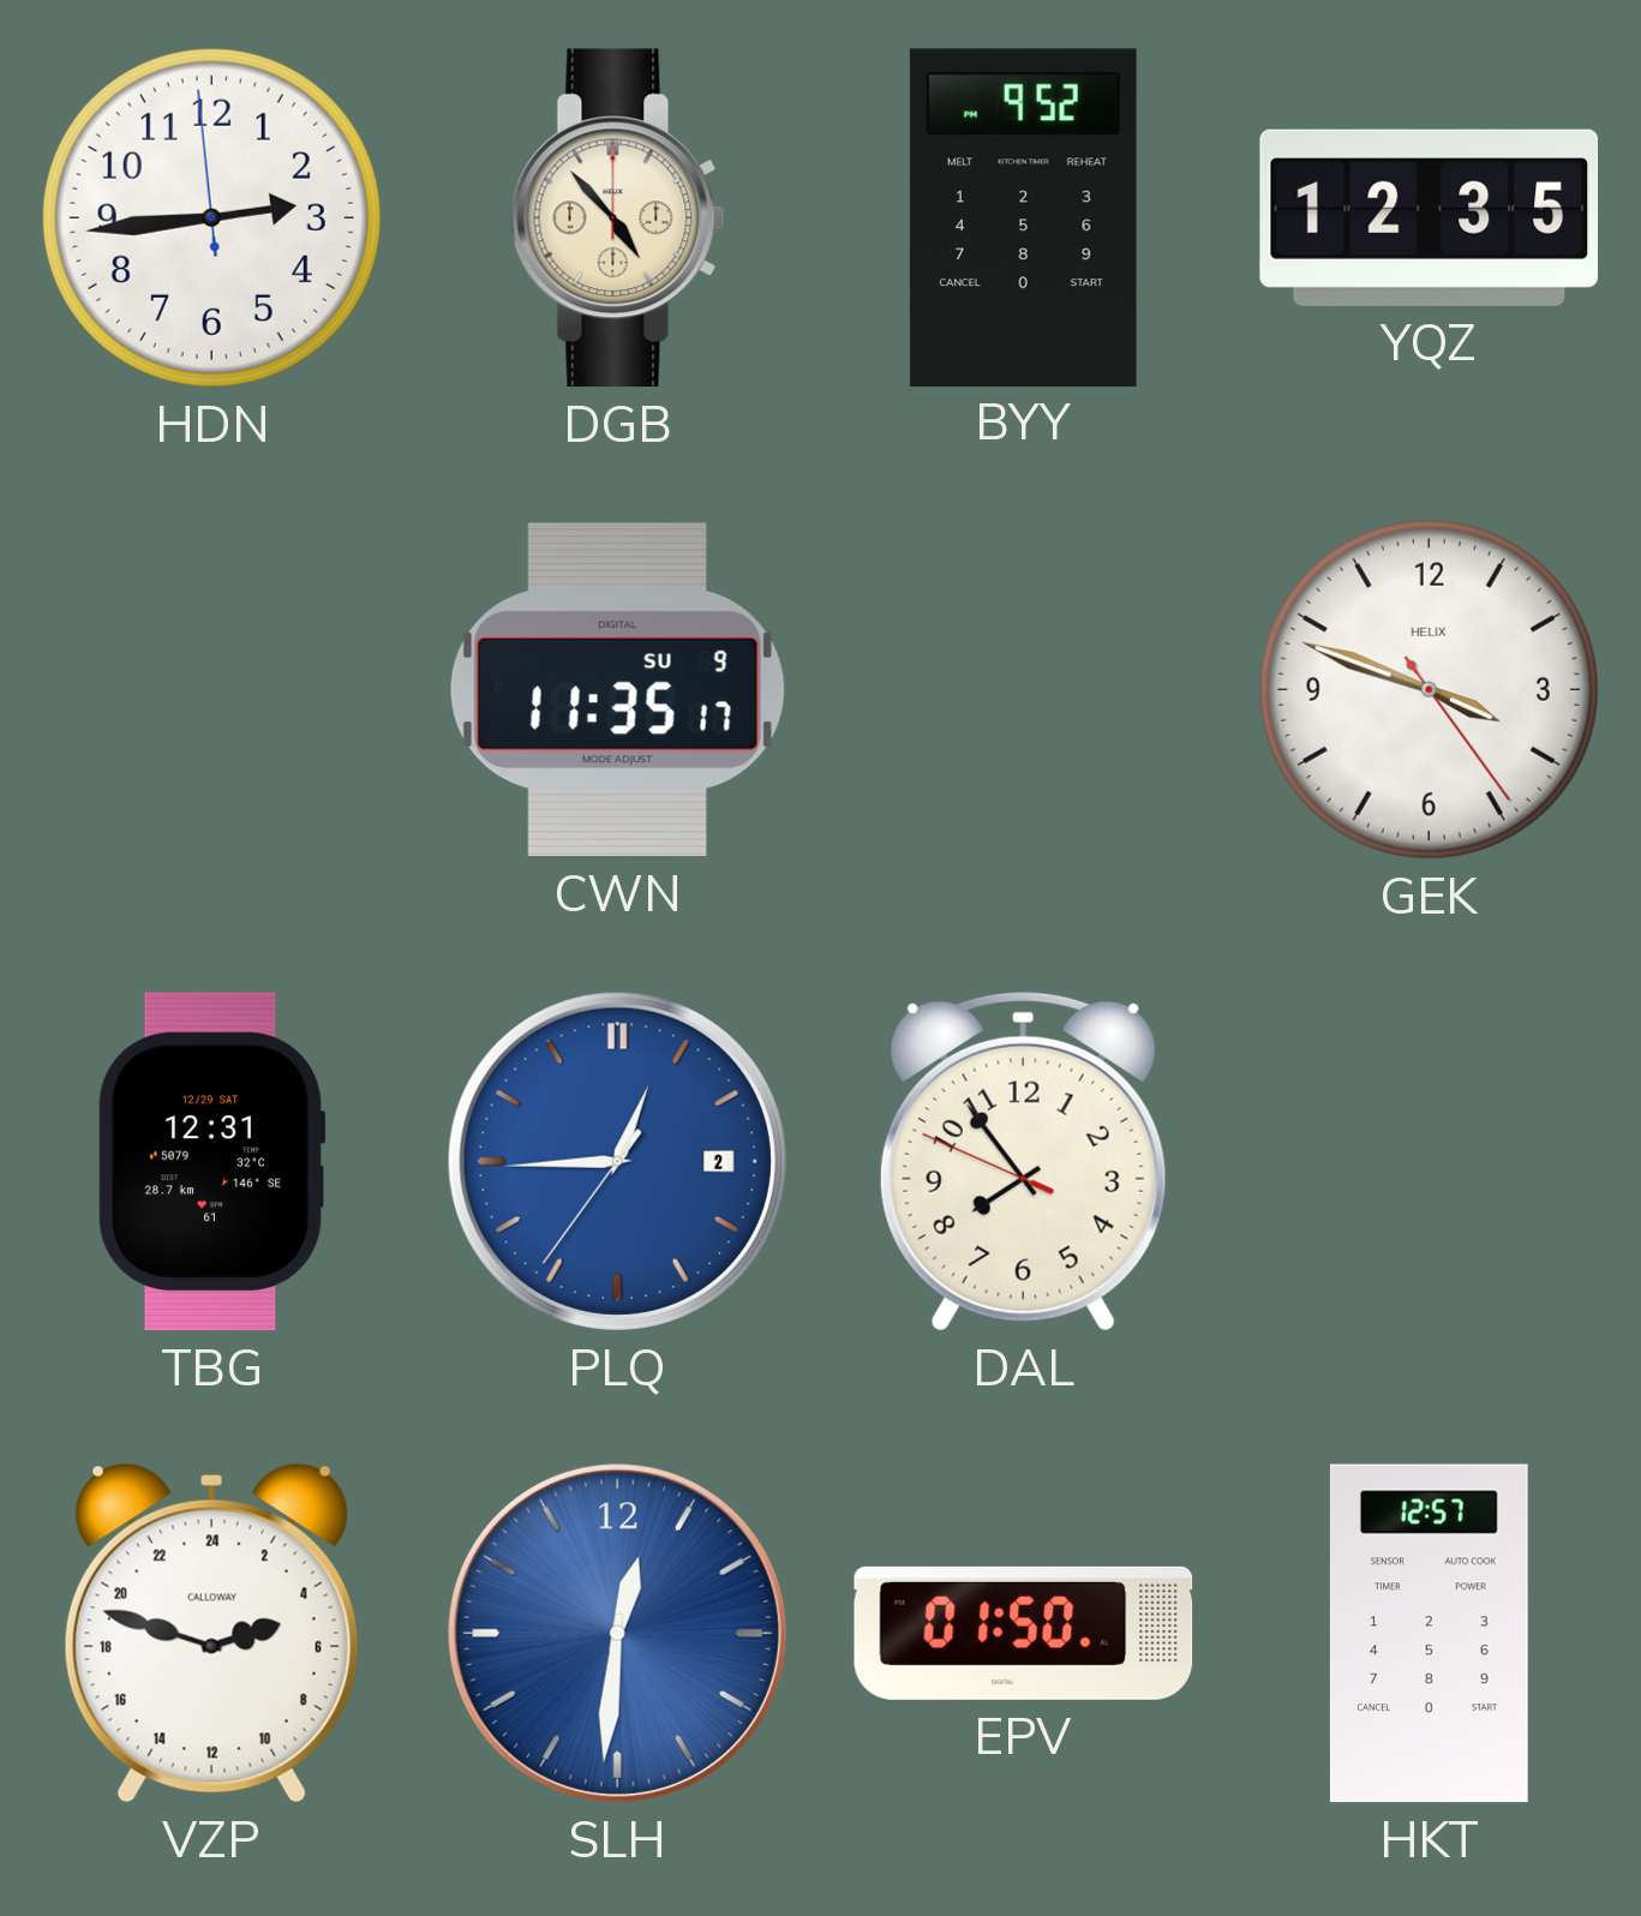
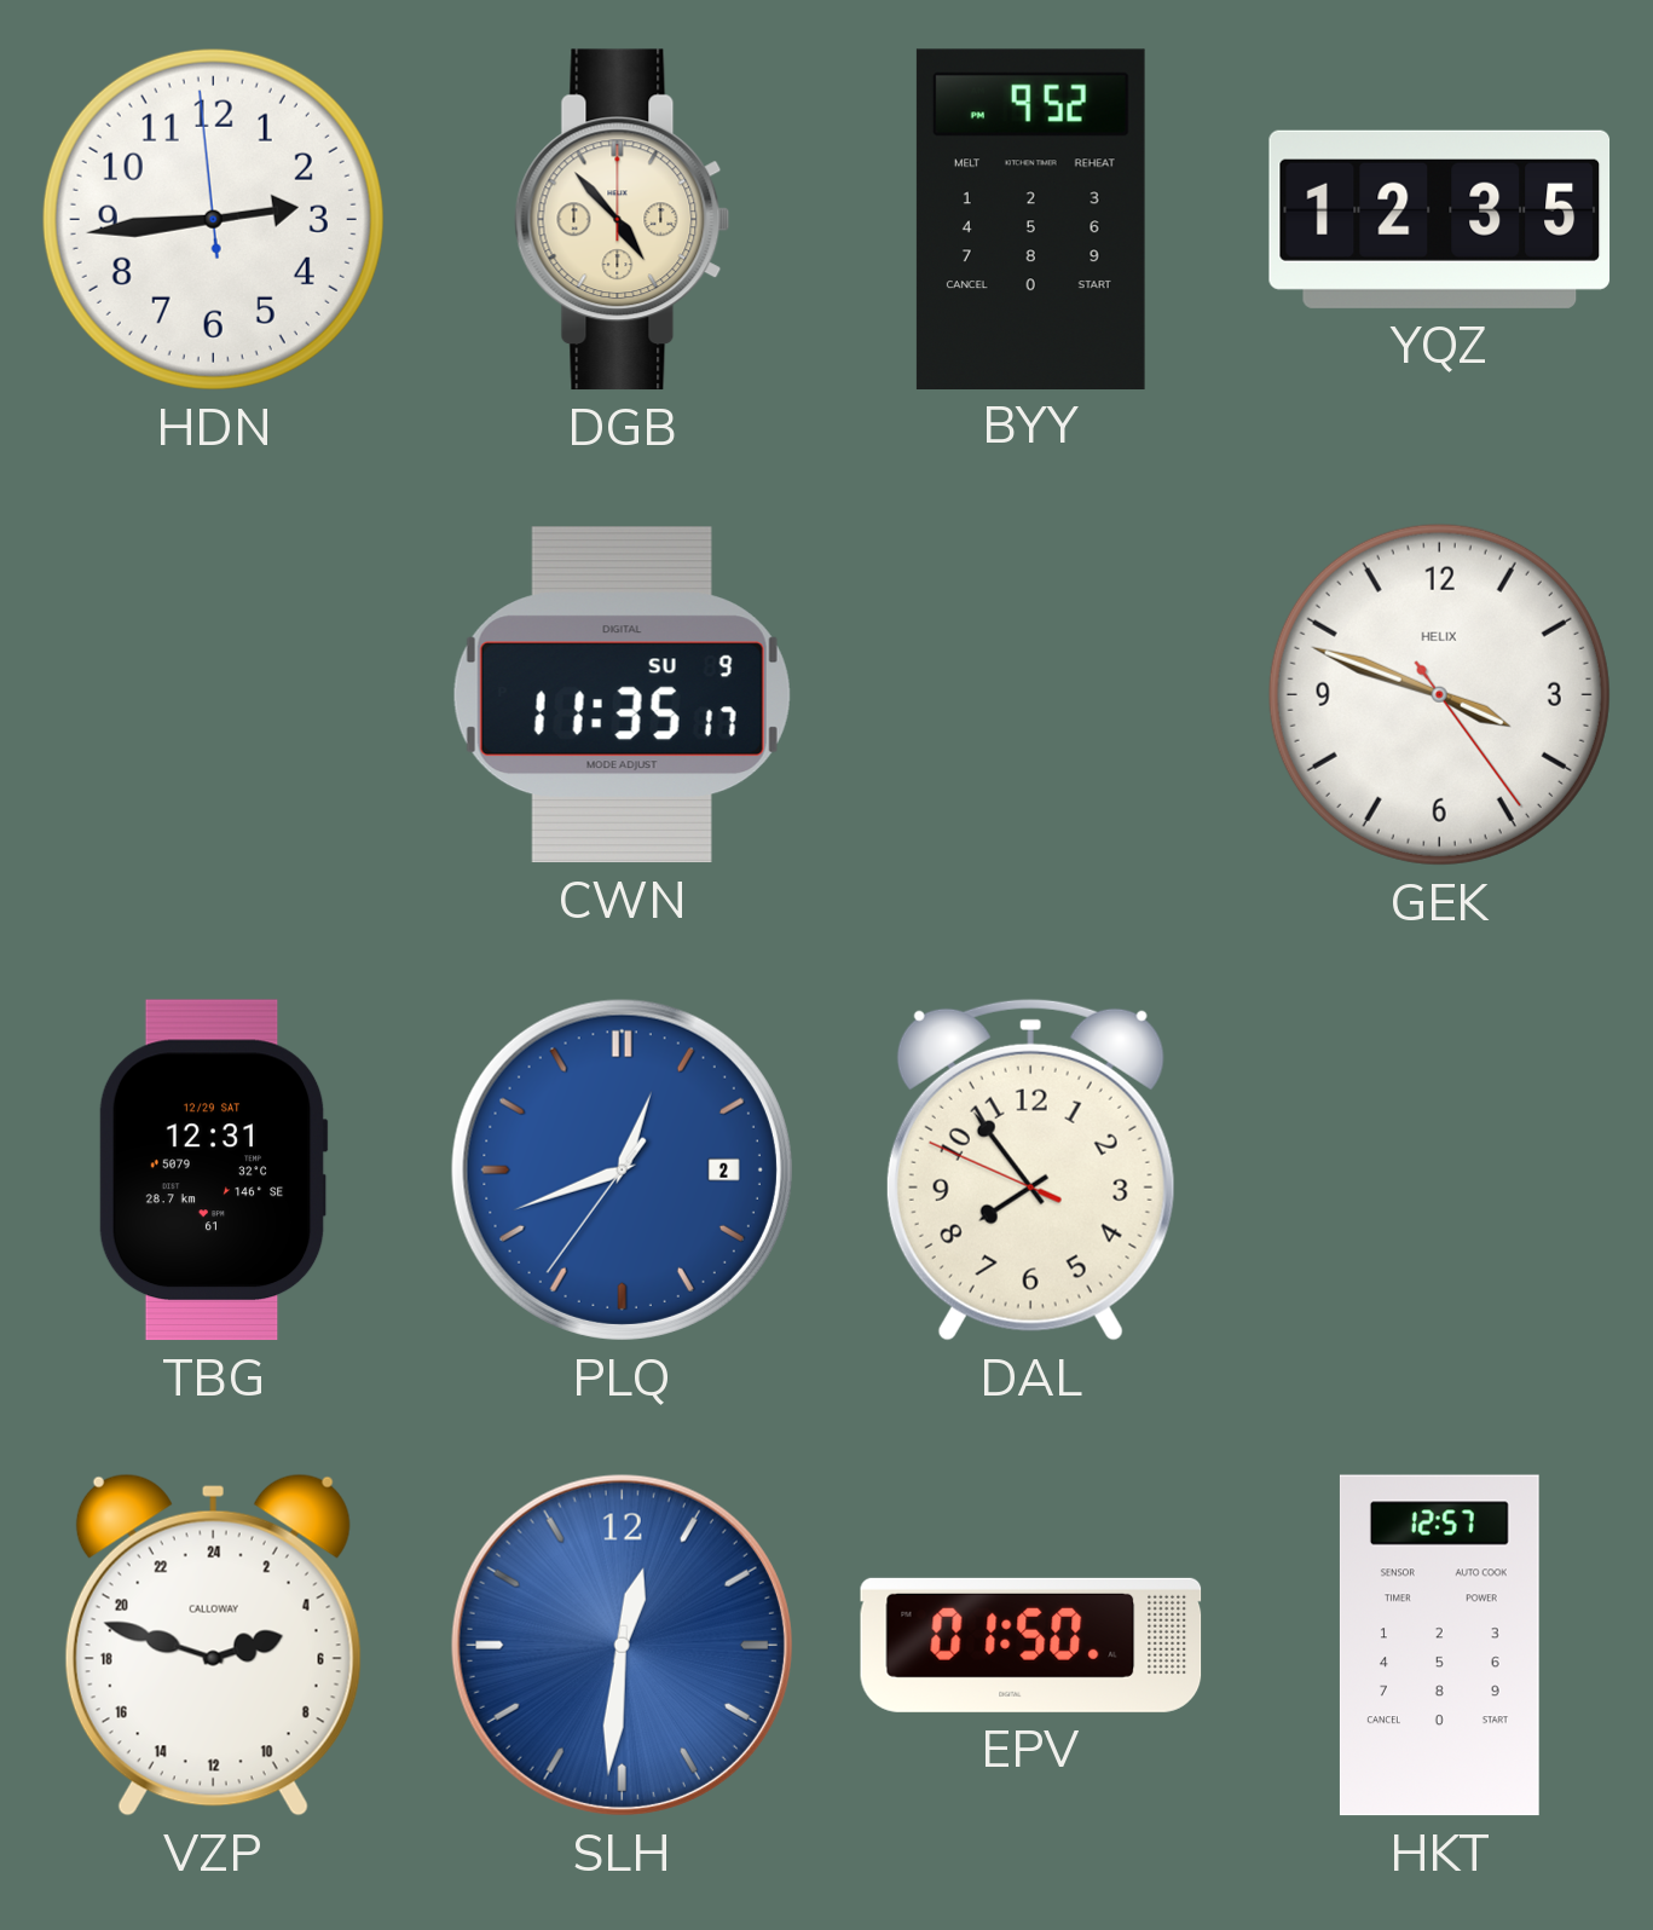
PLQ: 12:44 -> 12:41 (622, 1169)
